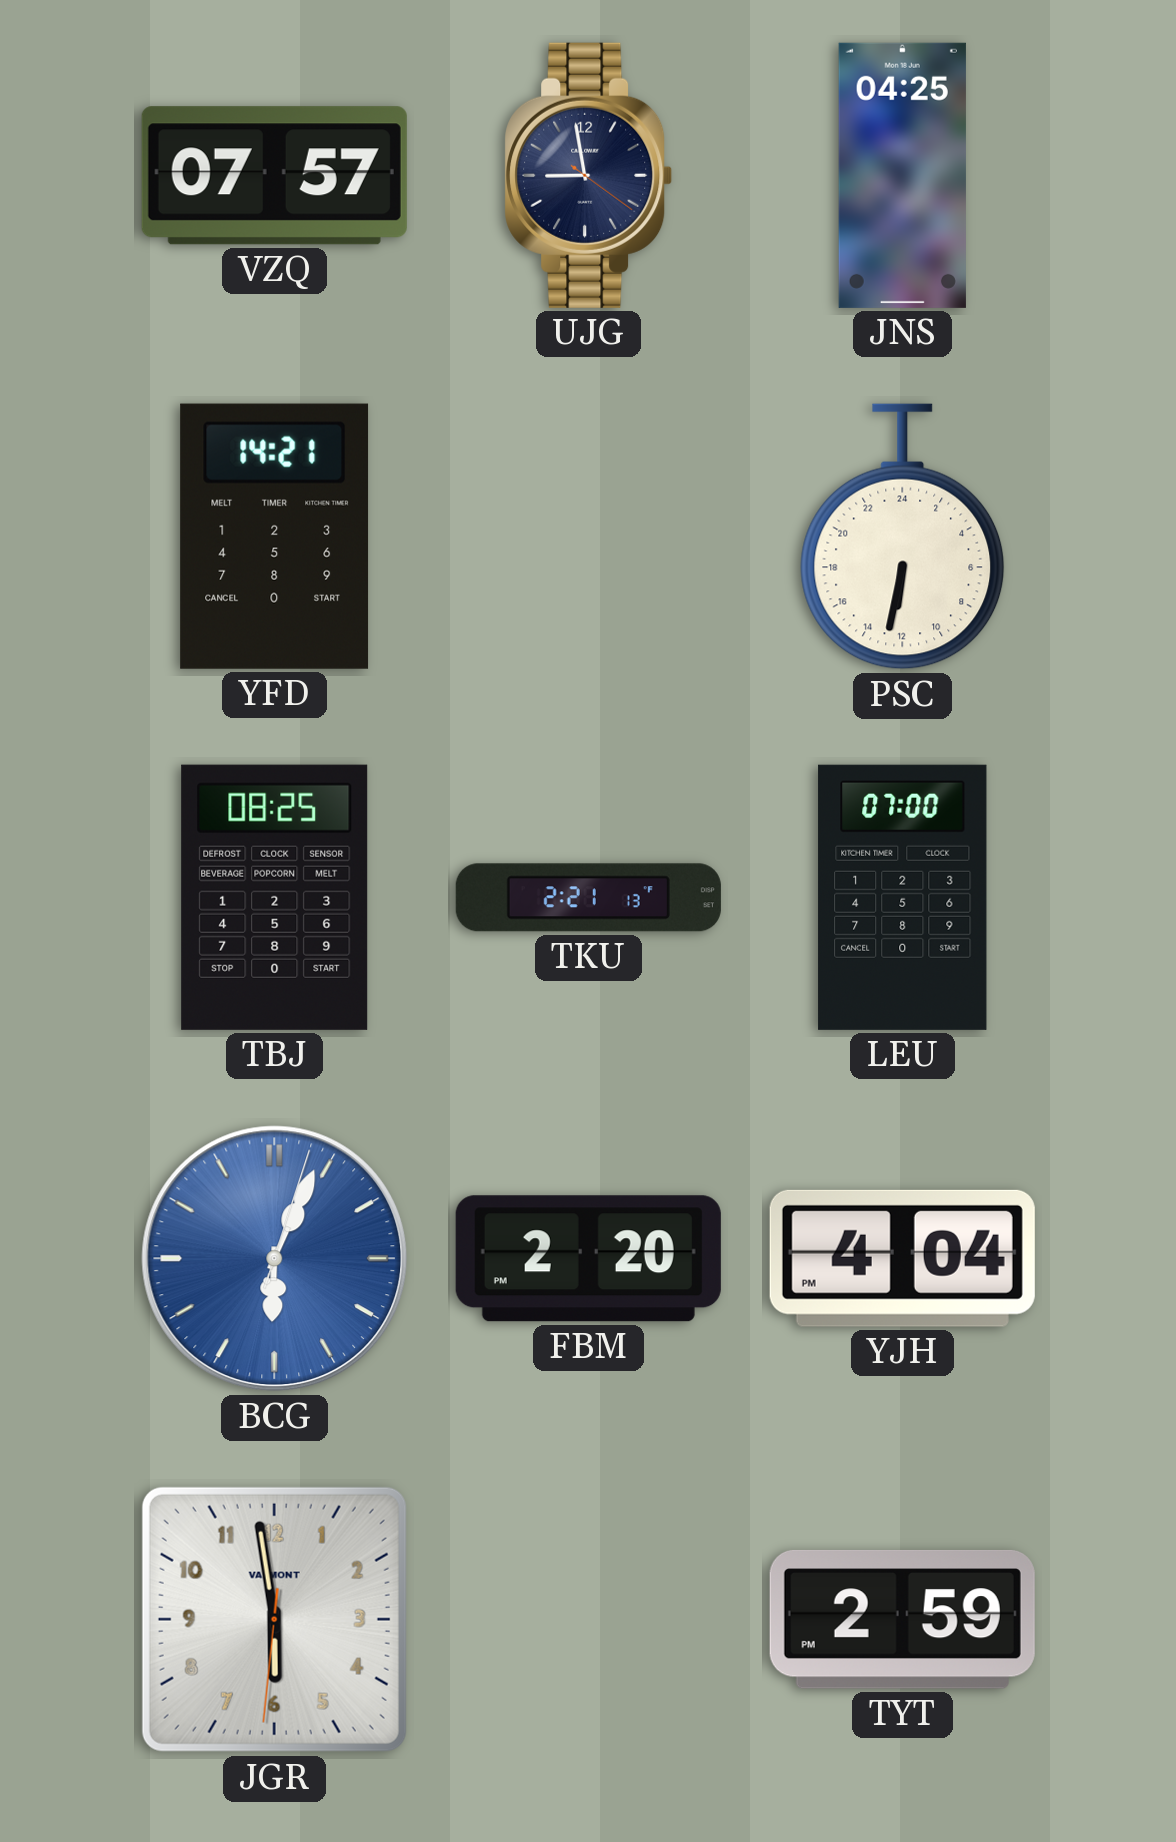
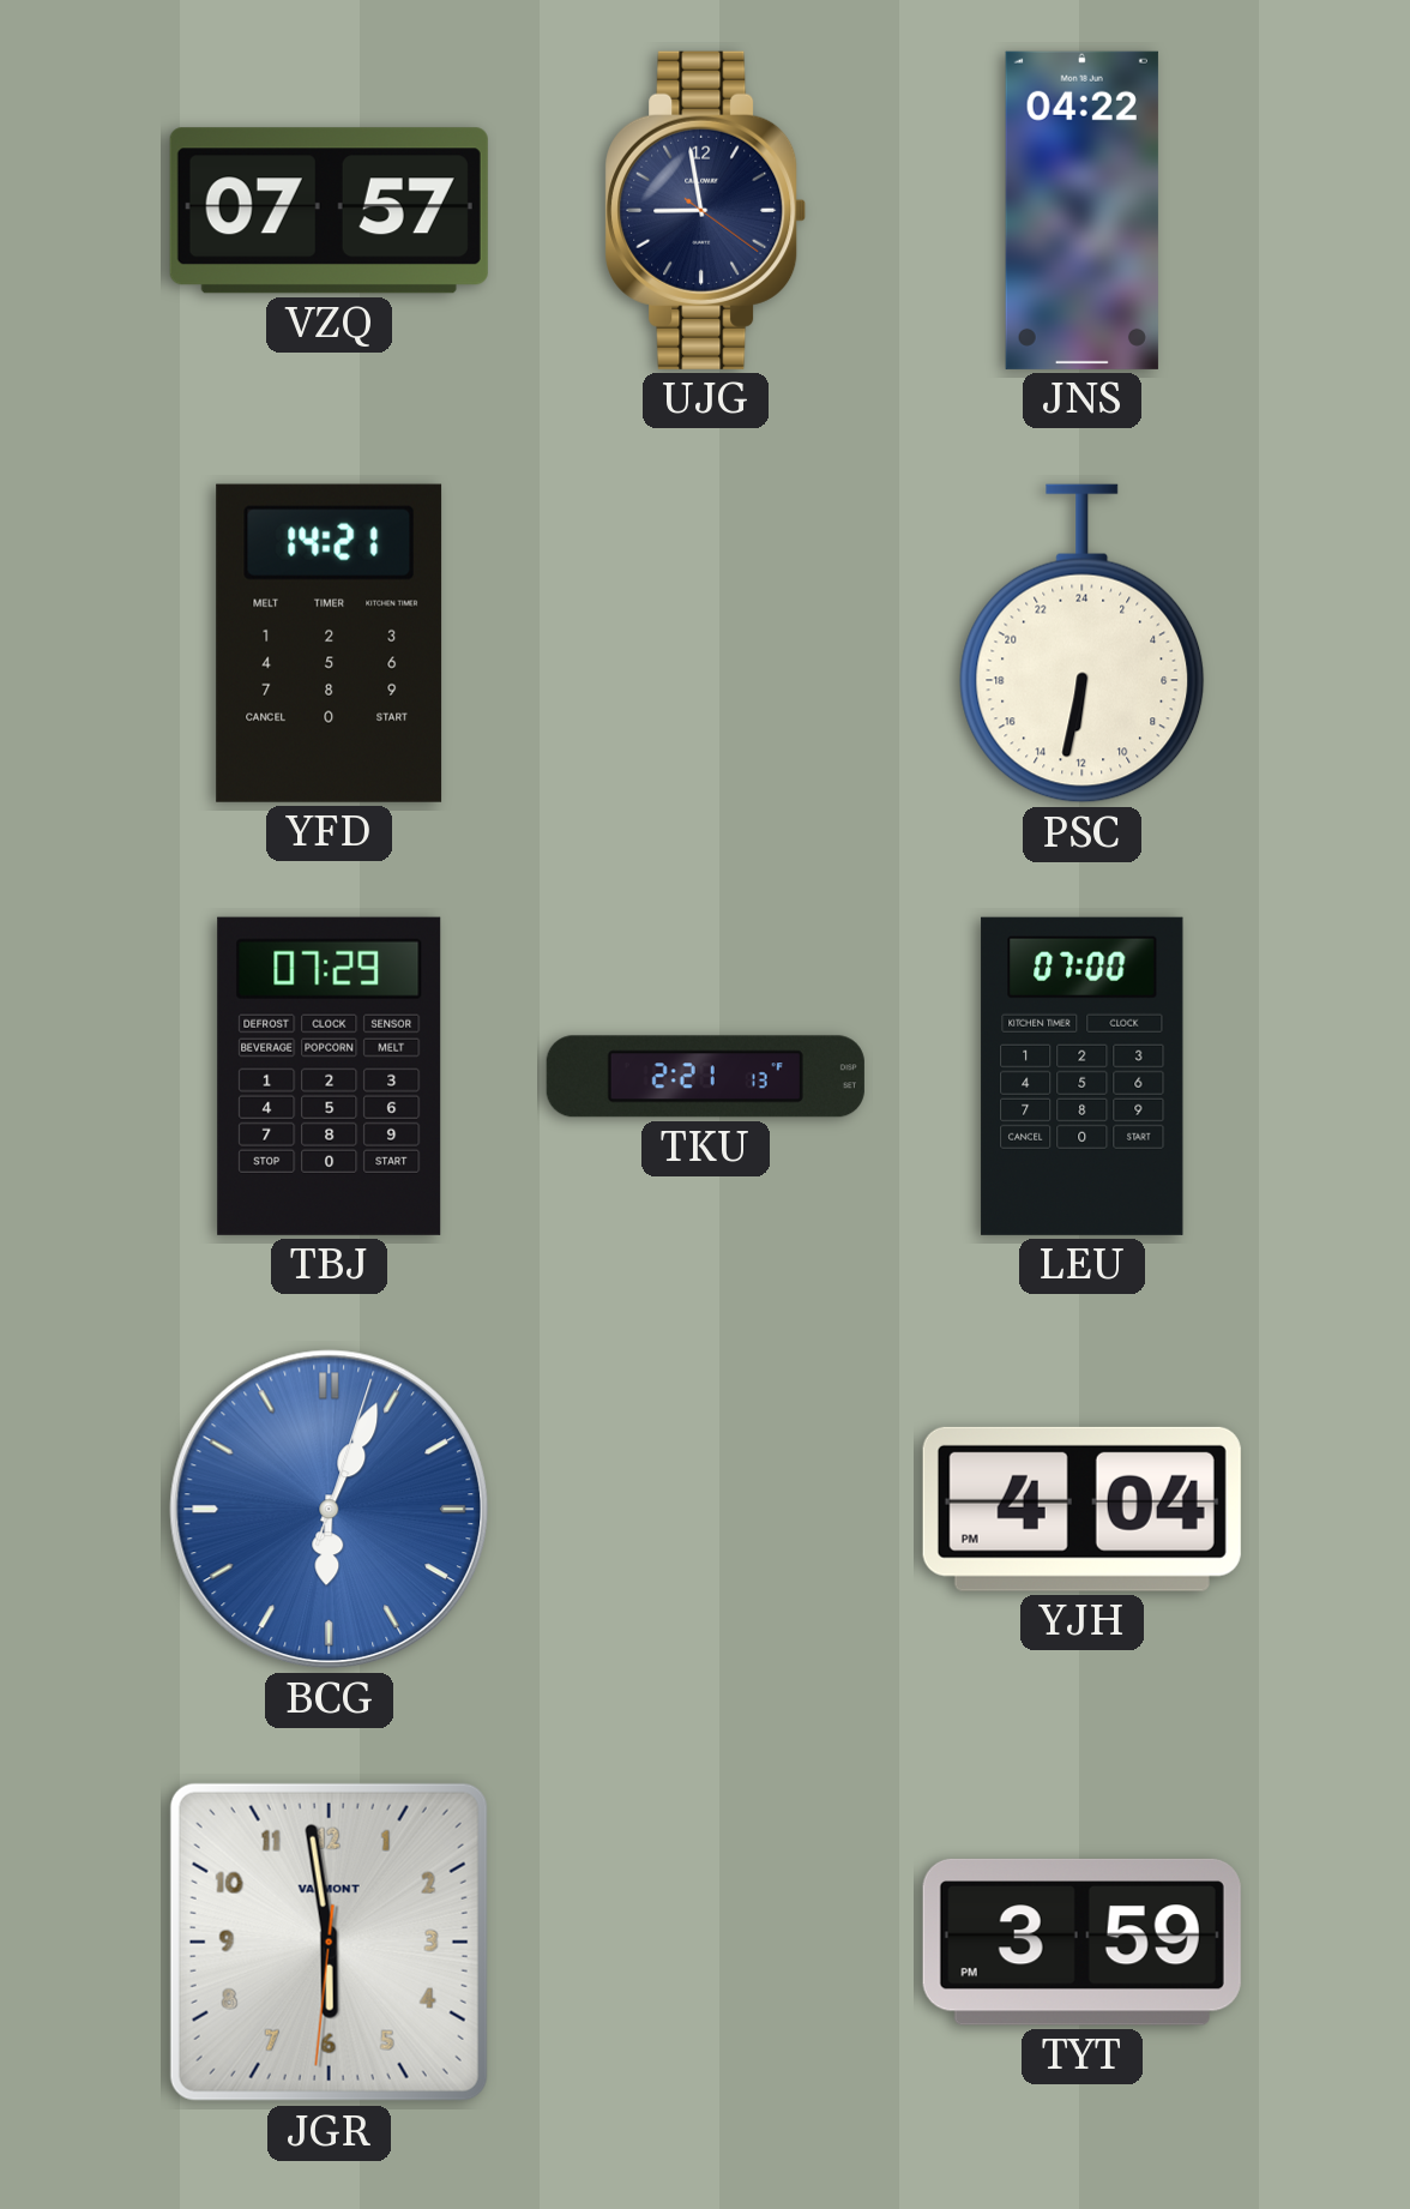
JNS: 04:25 -> 04:22 (1081, 210)
TBJ: 08:25 -> 07:29 (330, 1076)
FBM: 2:20 -> none (588, 1259)
TYT: 2:59 -> 3:59 (1081, 1942)
